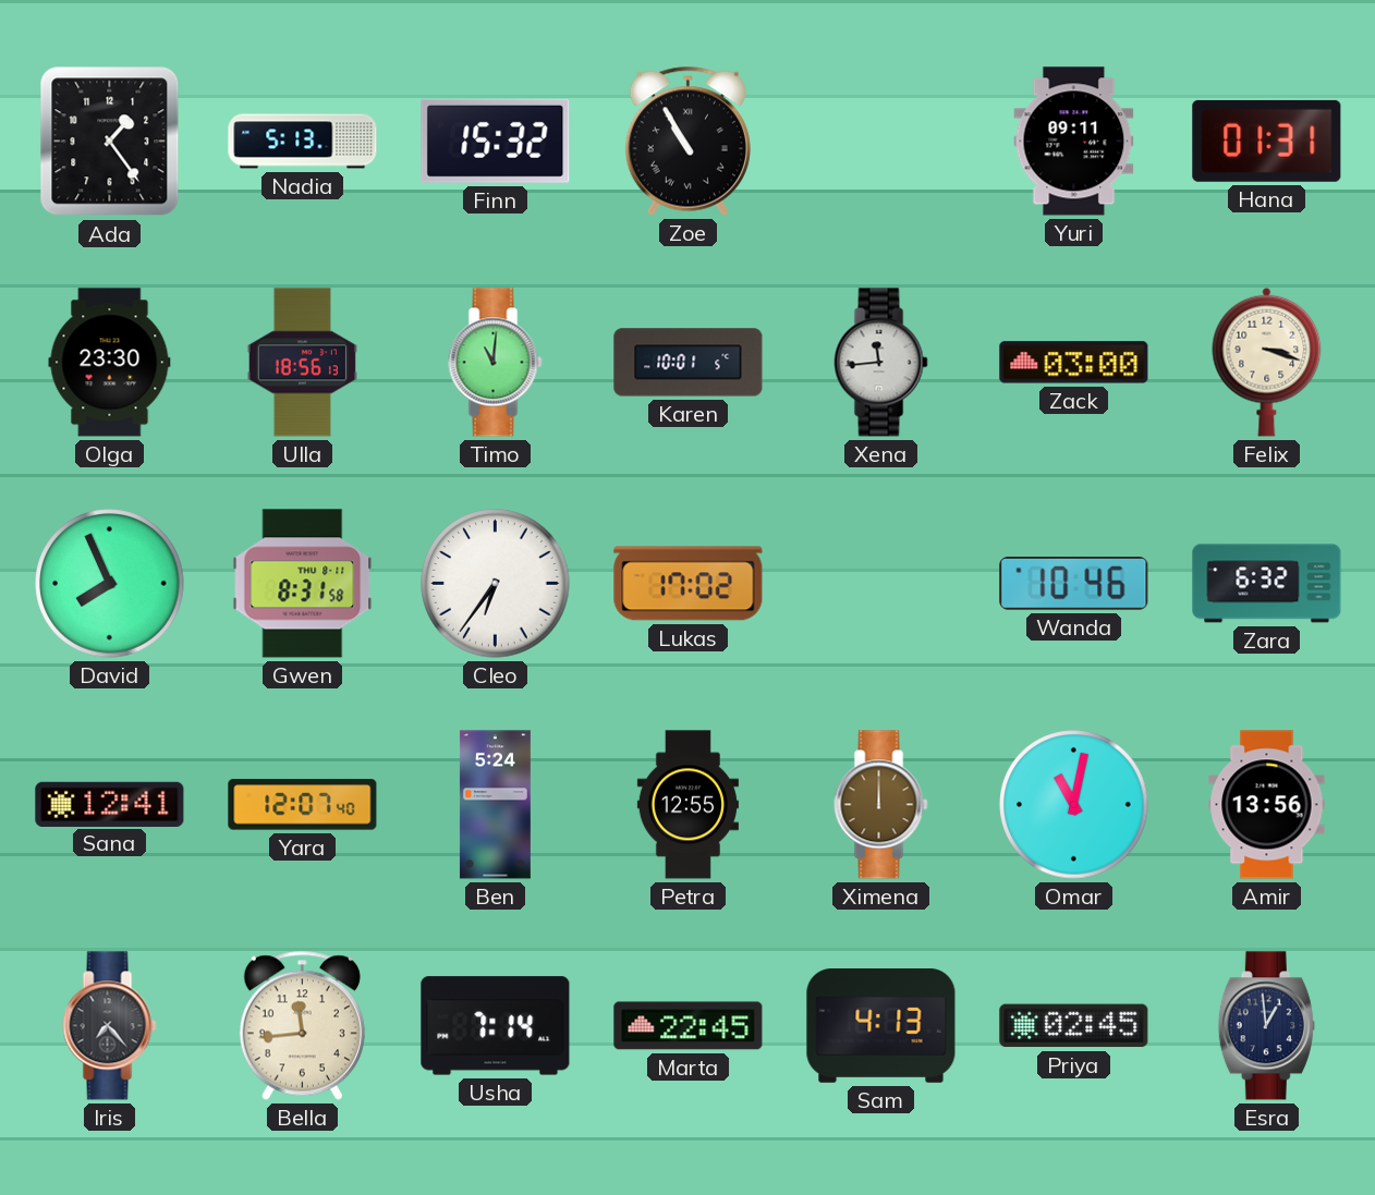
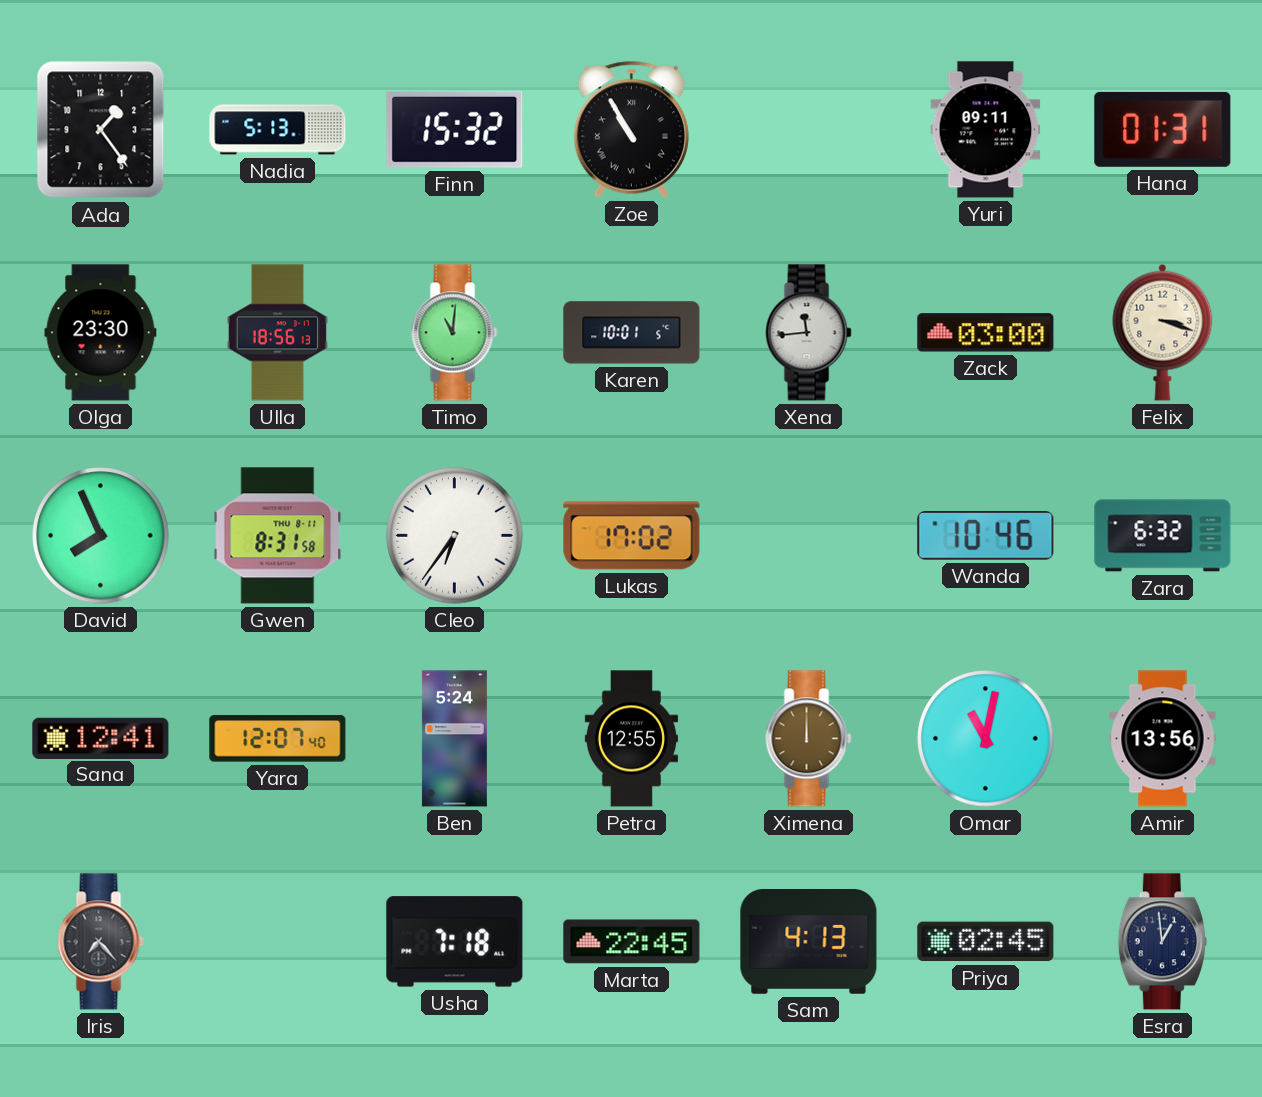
Bella: 11:44 -> none (302, 1025)
Usha: 7:14 -> 7:18 (455, 942)
